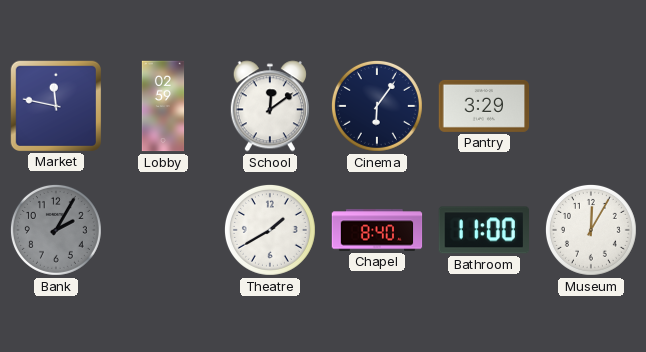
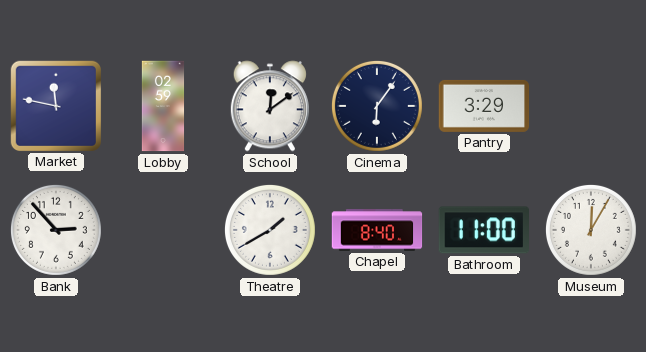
Bank: 2:05 -> 2:53 (56, 230)
Bank dial: grey -> white (56, 230)
